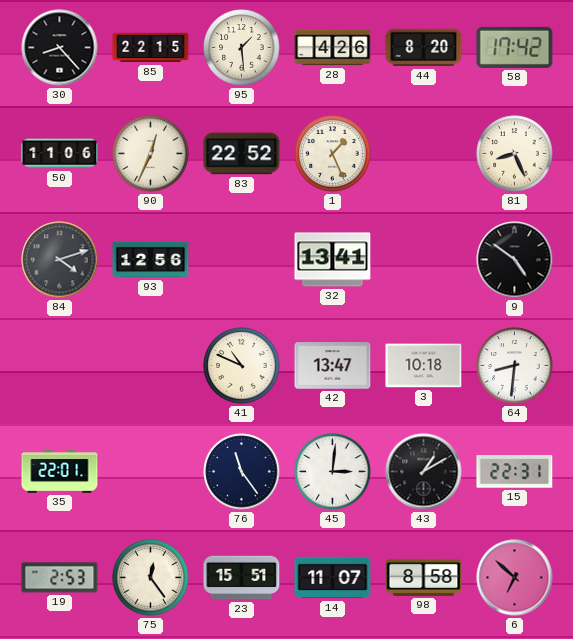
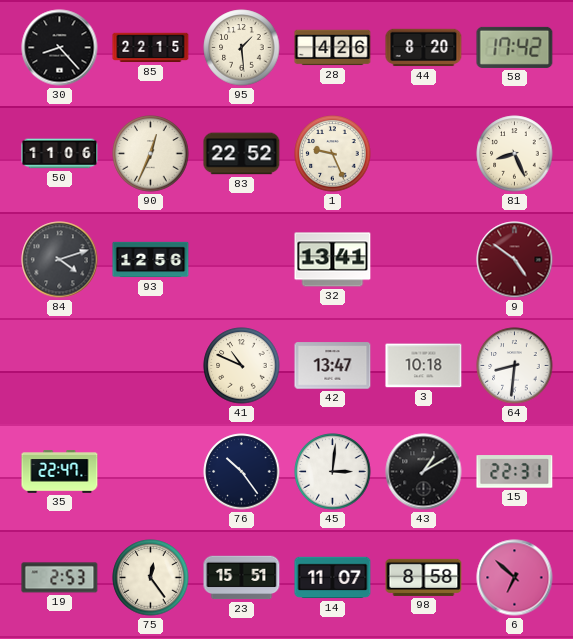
1: 1:26 -> 9:26 (333, 154)
9 dial: black -> burgundy (515, 260)
35: 22:01 -> 22:47 (60, 472)
76: 11:24 -> 10:24 (242, 472)
